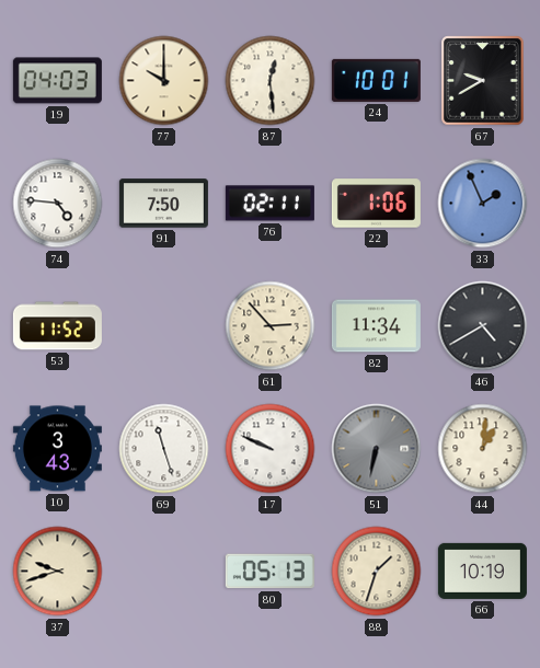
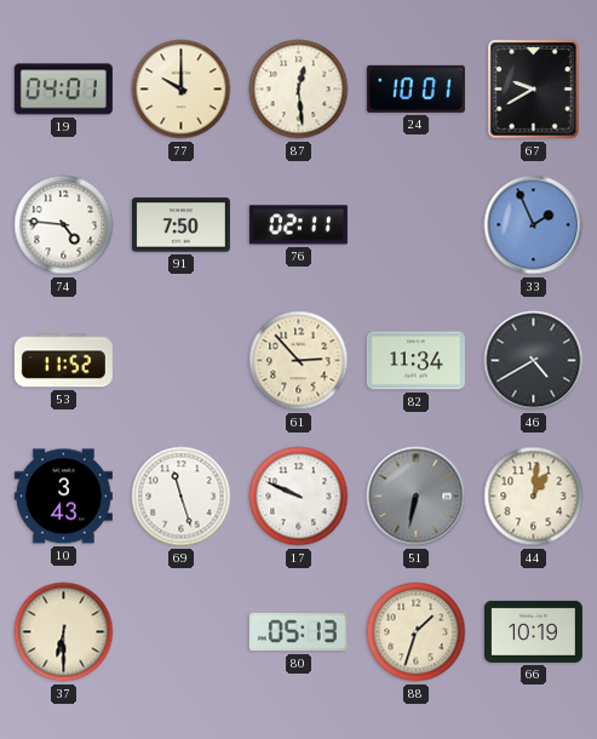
19: 04:03 -> 04:01 (63, 90)
22: 1:06 -> none (376, 204)
37: 9:42 -> 6:30 (64, 632)
